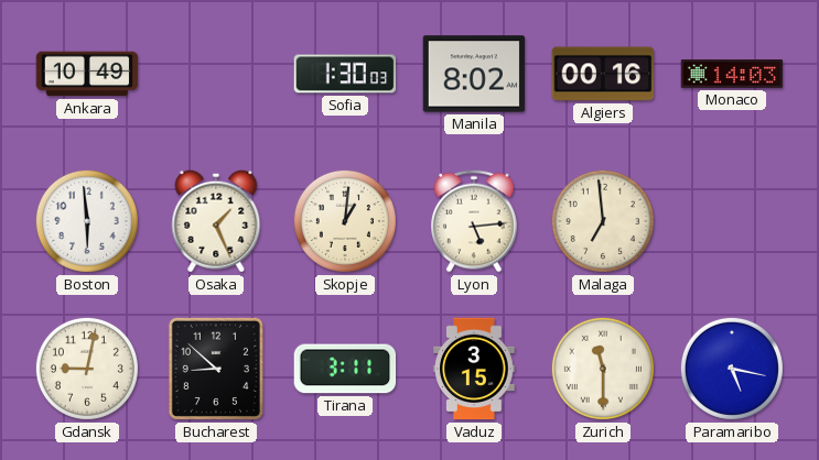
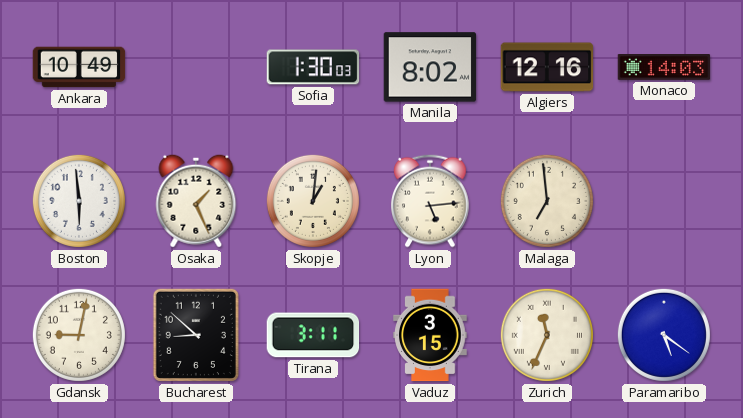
Algiers: 00:16 -> 12:16 (547, 67)
Zurich: 11:30 -> 11:34 (547, 335)
Paramaribo: 5:17 -> 5:21 (664, 335)
